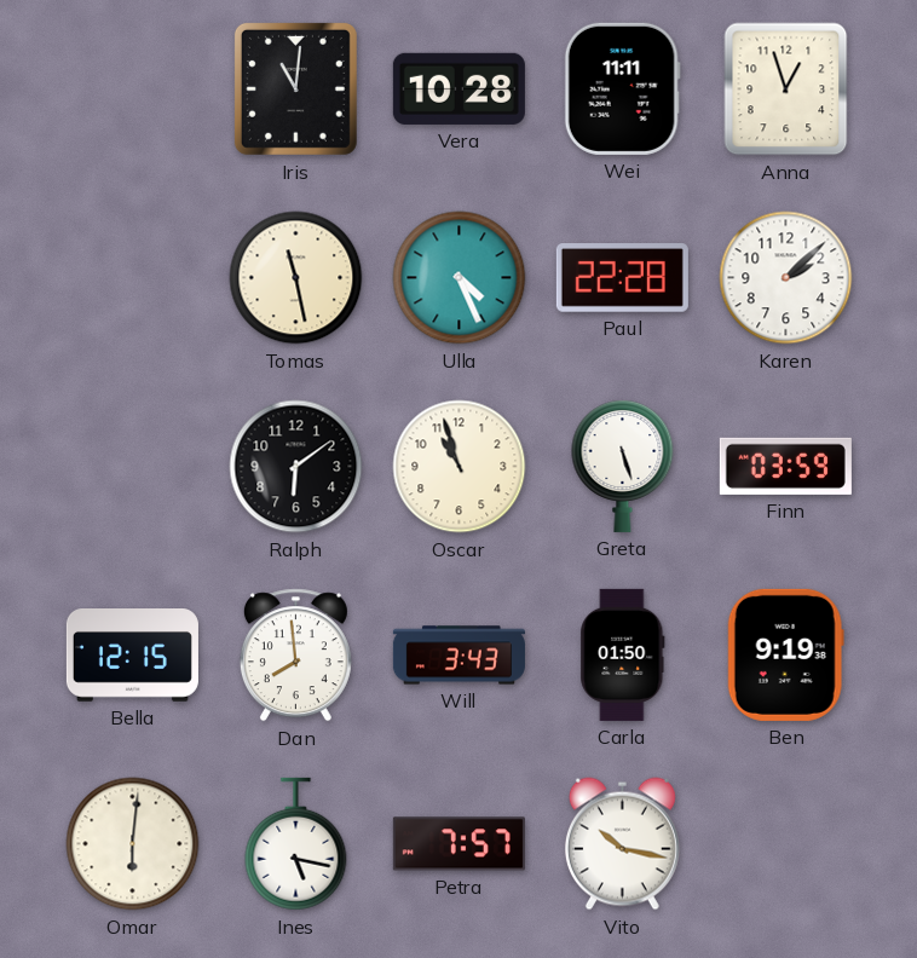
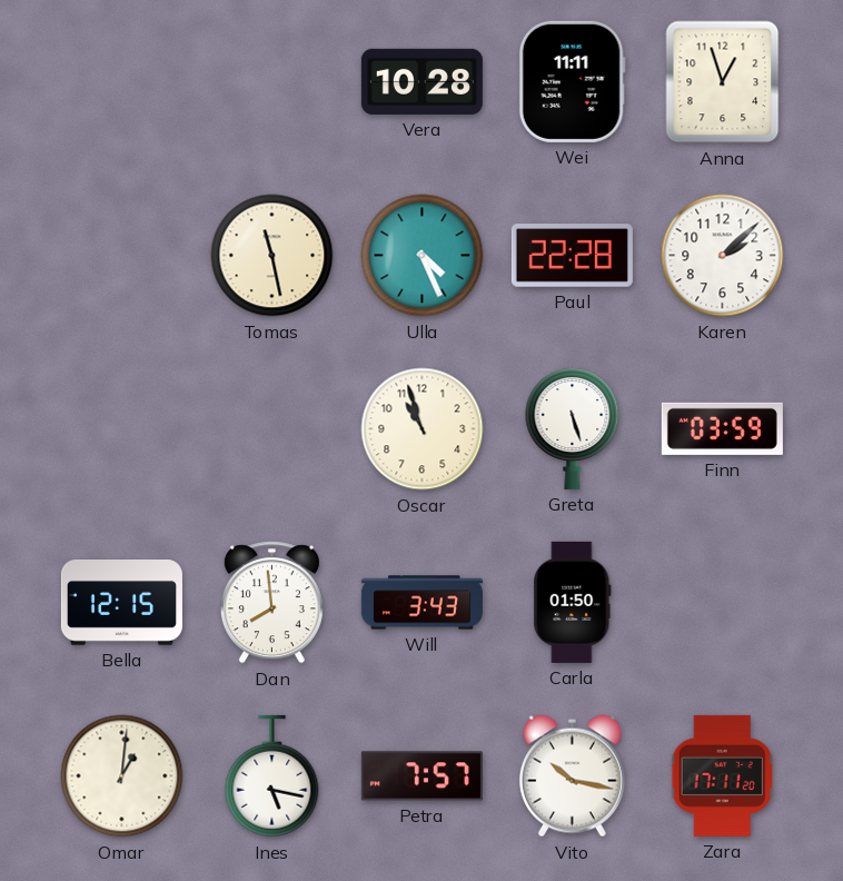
Iris: 11:01 -> none (295, 88)
Ralph: 6:09 -> none (296, 467)
Ben: 9:19 -> none (785, 654)
Omar: 6:01 -> 1:01 (122, 776)
Zara: none -> 17:11 (723, 775)
